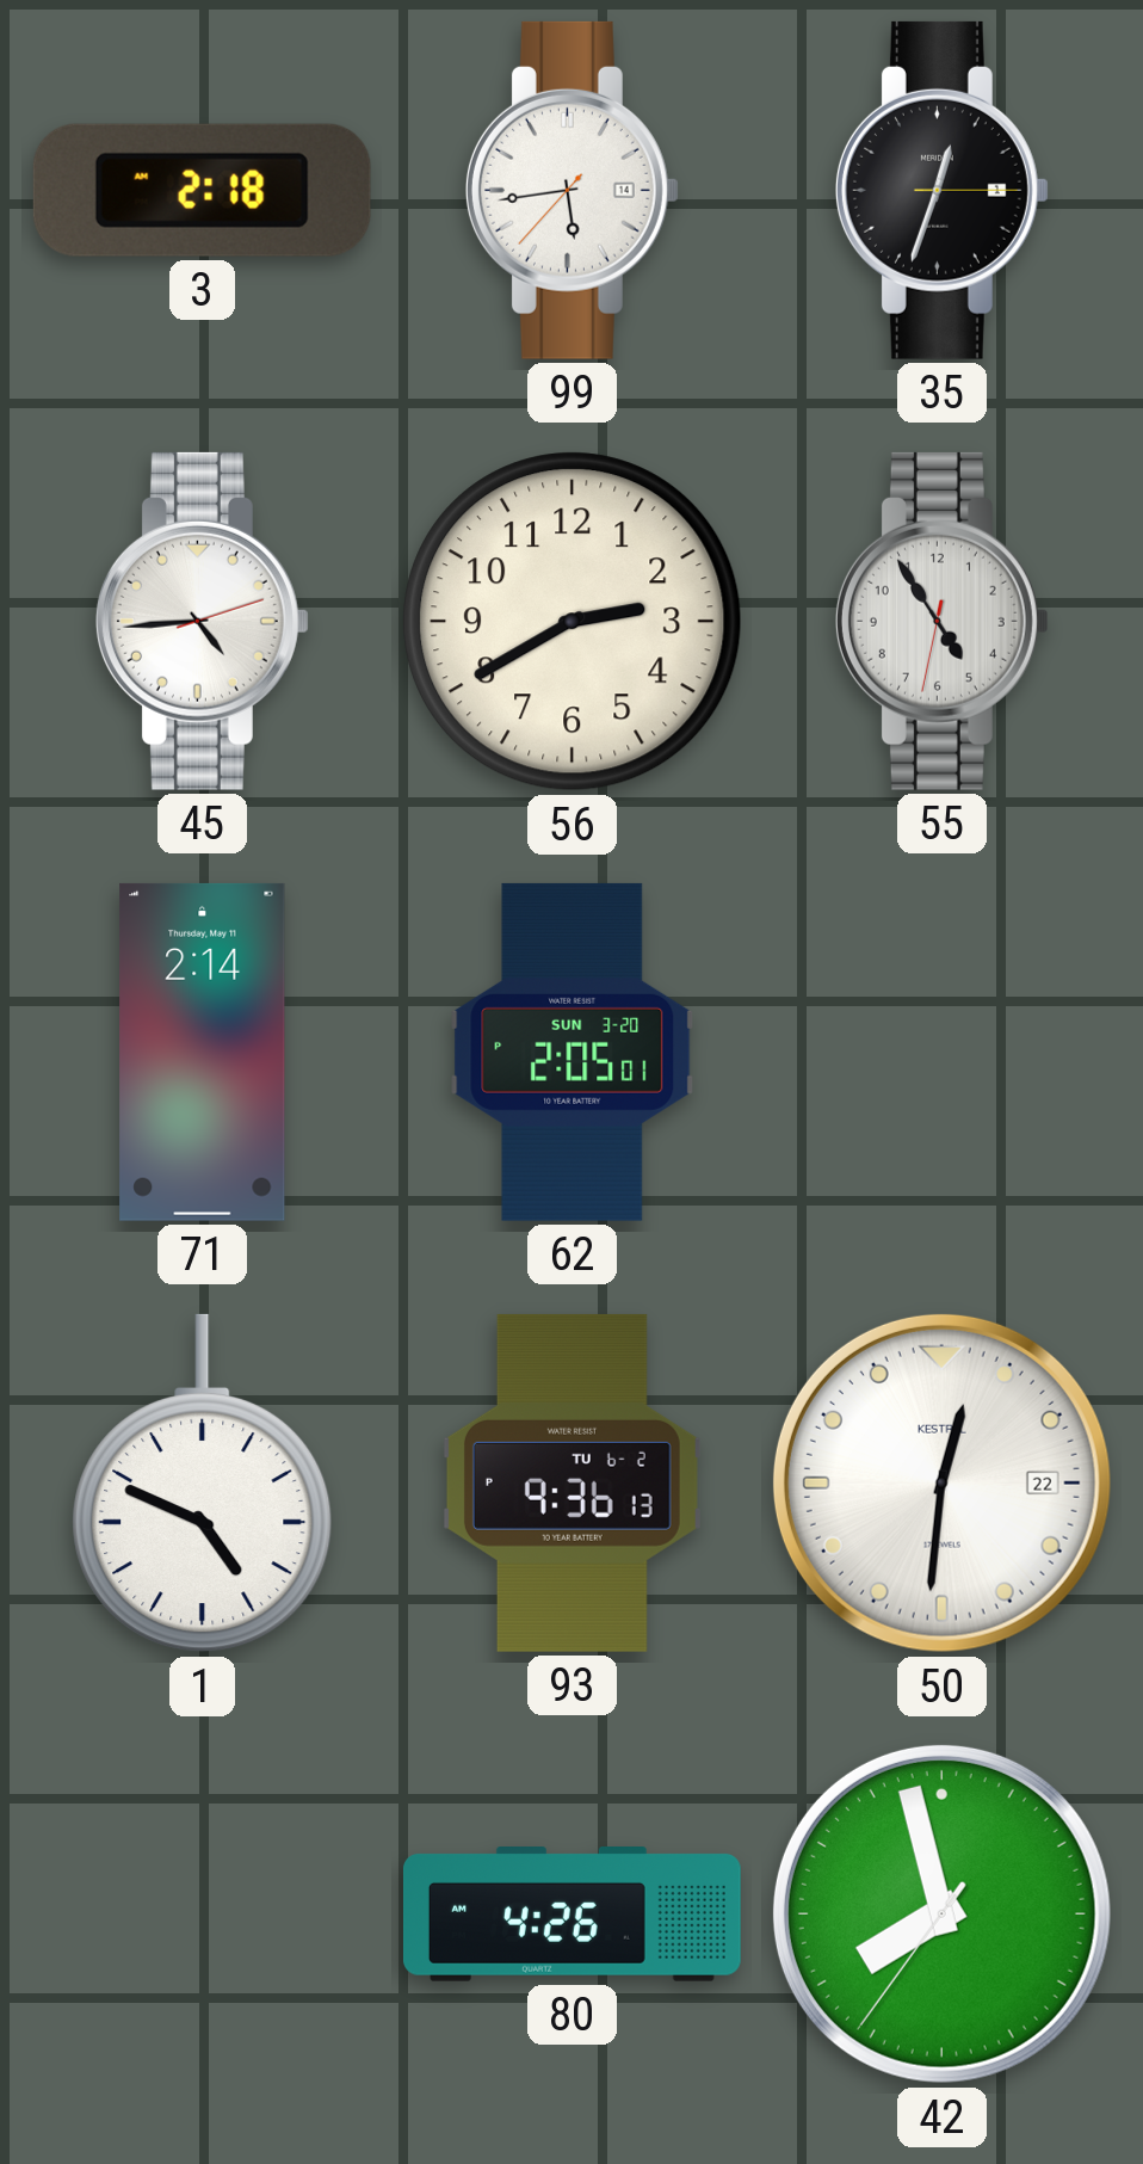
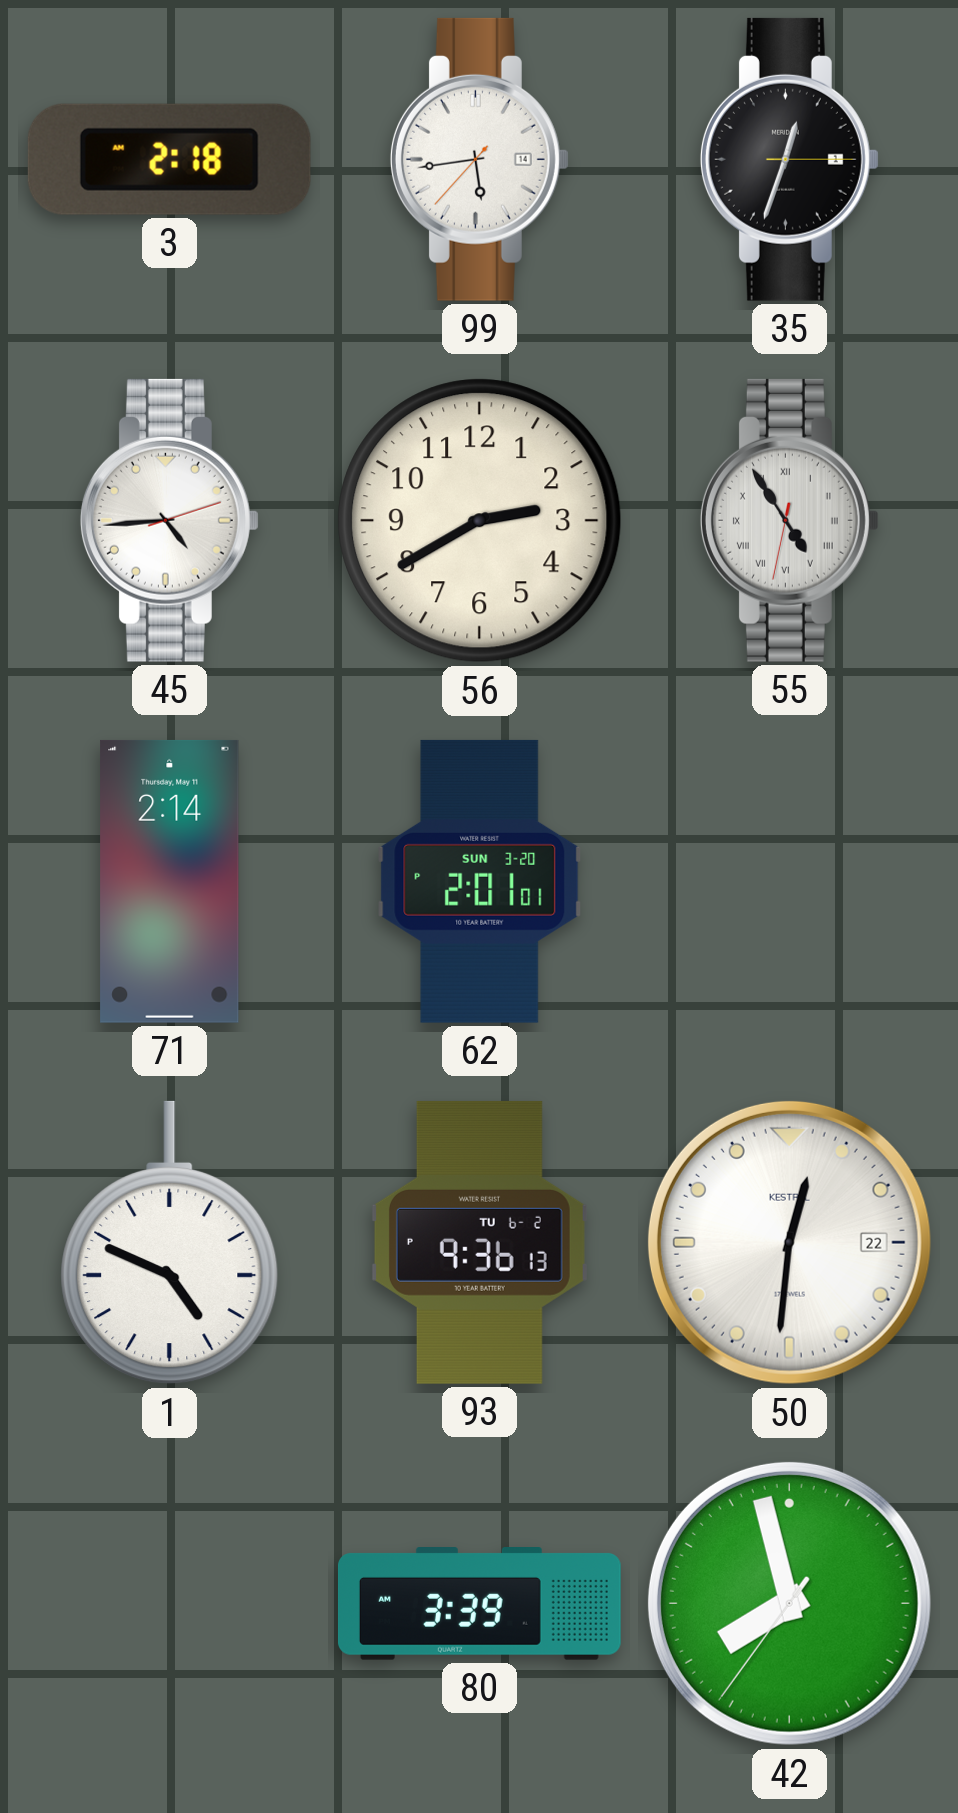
55 numerals: Arabic -> Roman (789, 520)
62: 2:05 -> 2:01 (480, 881)
80: 4:26 -> 3:39 (479, 1604)
